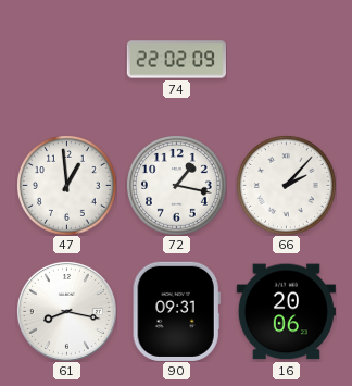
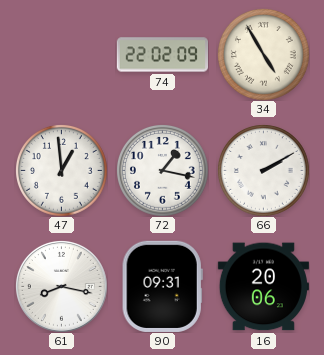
34: none -> 4:55 (264, 55)
66: 2:07 -> 2:10 (264, 171)
